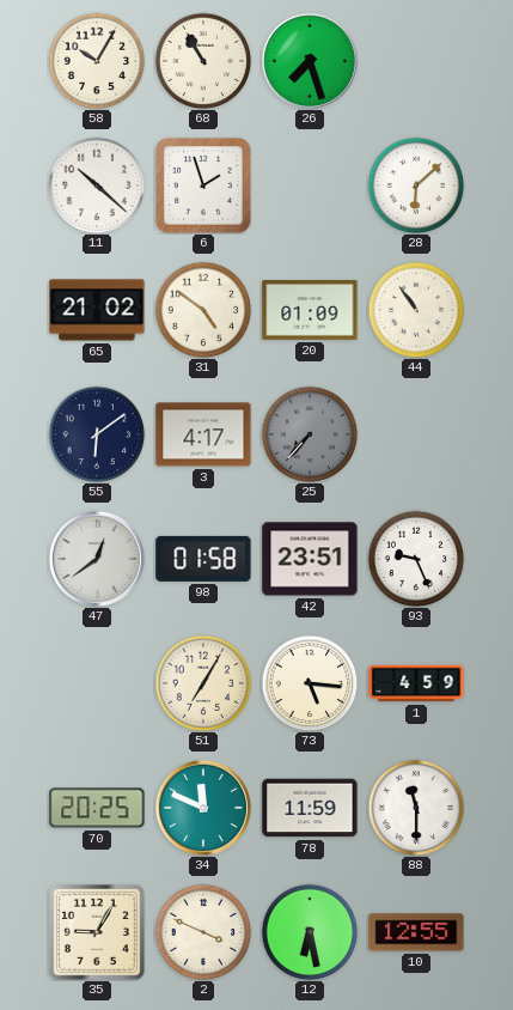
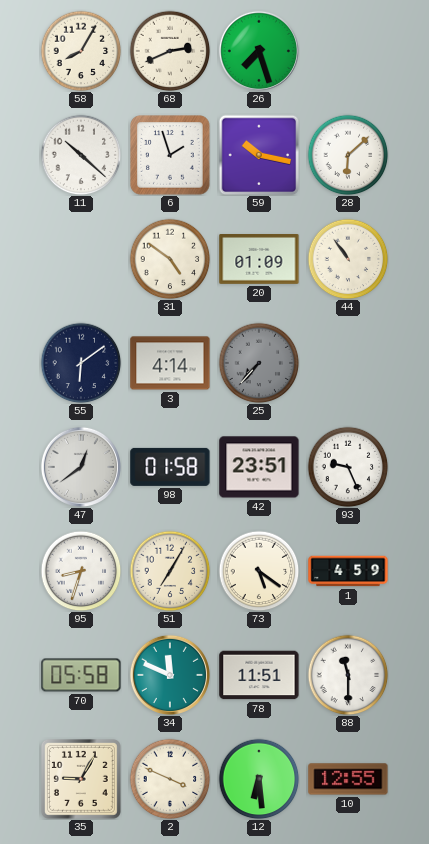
58: 10:05 -> 8:05 (81, 51)
68: 10:55 -> 2:41 (170, 51)
59: none -> 10:17 (259, 155)
65: 21:02 -> none (97, 310)
3: 4:17 -> 4:14 (170, 363)
95: none -> 8:33 (81, 571)
73: 5:16 -> 5:21 (259, 571)
70: 20:25 -> 05:58 (81, 675)
78: 11:59 -> 11:51 (259, 675)
12: 6:28 -> 6:29 (259, 779)
